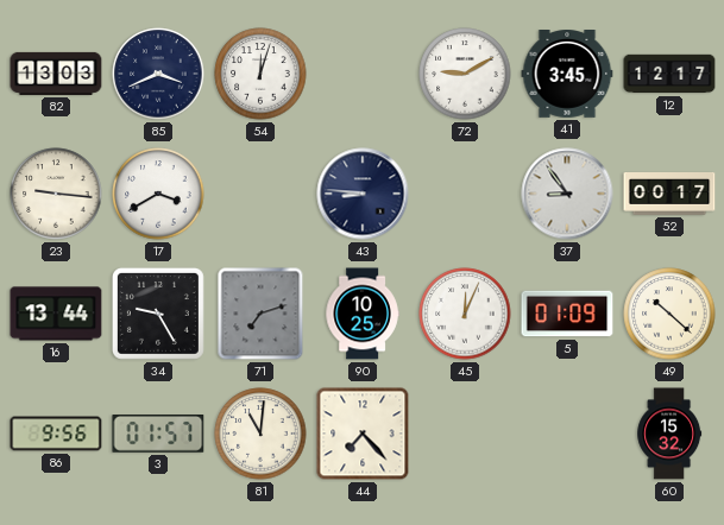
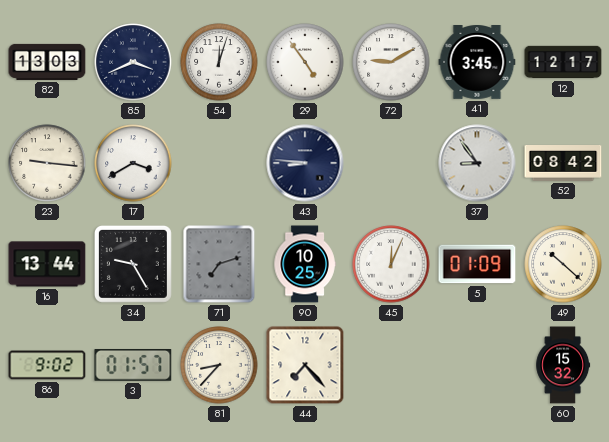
29: none -> 4:54 (305, 62)
52: 00:17 -> 08:42 (563, 164)
86: 9:56 -> 9:02 (47, 365)
81: 11:01 -> 8:37 (219, 365)
